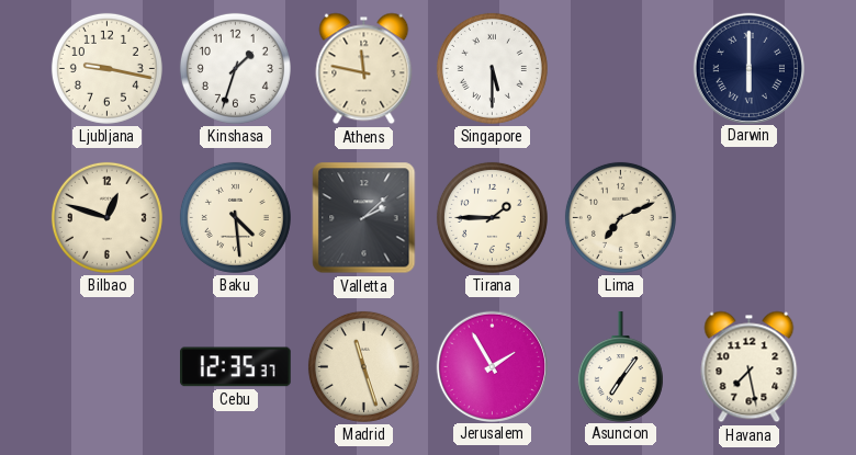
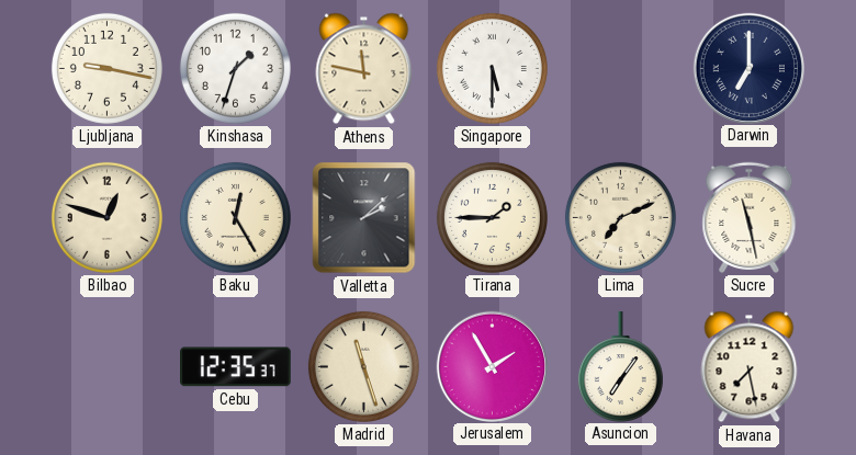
Darwin: 6:00 -> 7:00 (748, 68)
Baku: 4:29 -> 12:25 (235, 217)
Sucre: none -> 11:28 (750, 217)
